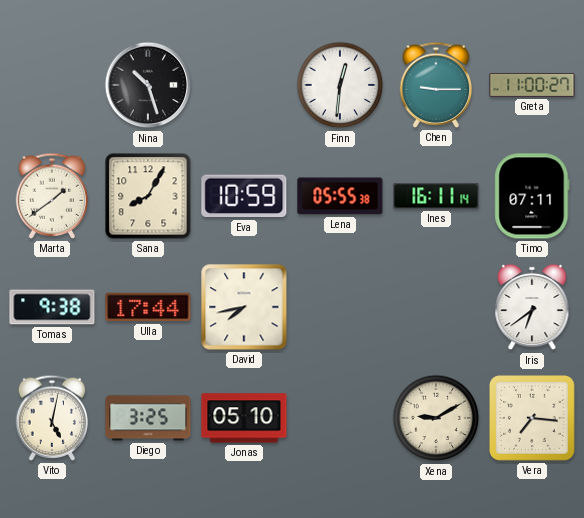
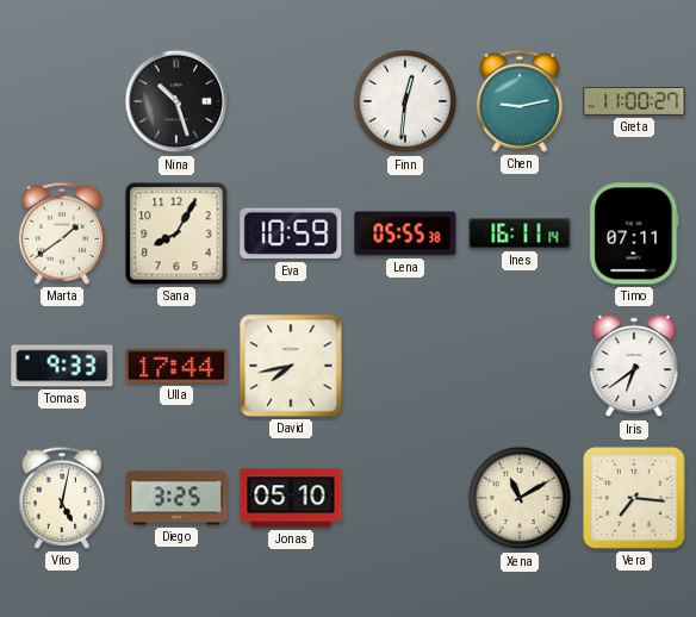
Chen: 9:15 -> 9:13 (520, 101)
Tomas: 9:38 -> 9:33 (62, 366)
Xena: 9:10 -> 11:10 (520, 498)
